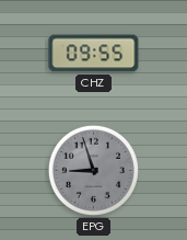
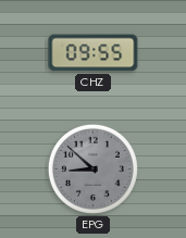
EPG: 8:57 -> 8:52 (92, 168)
